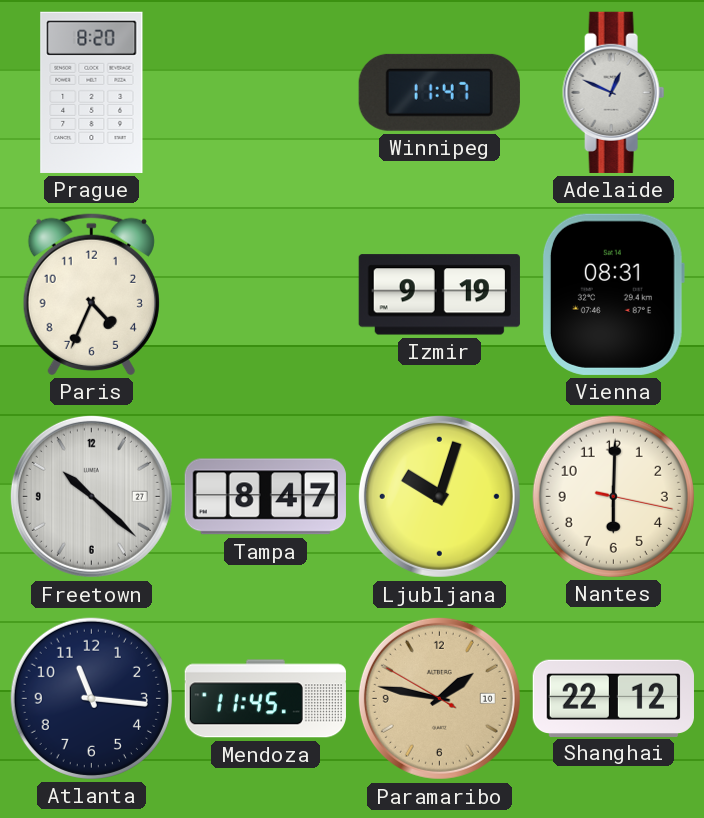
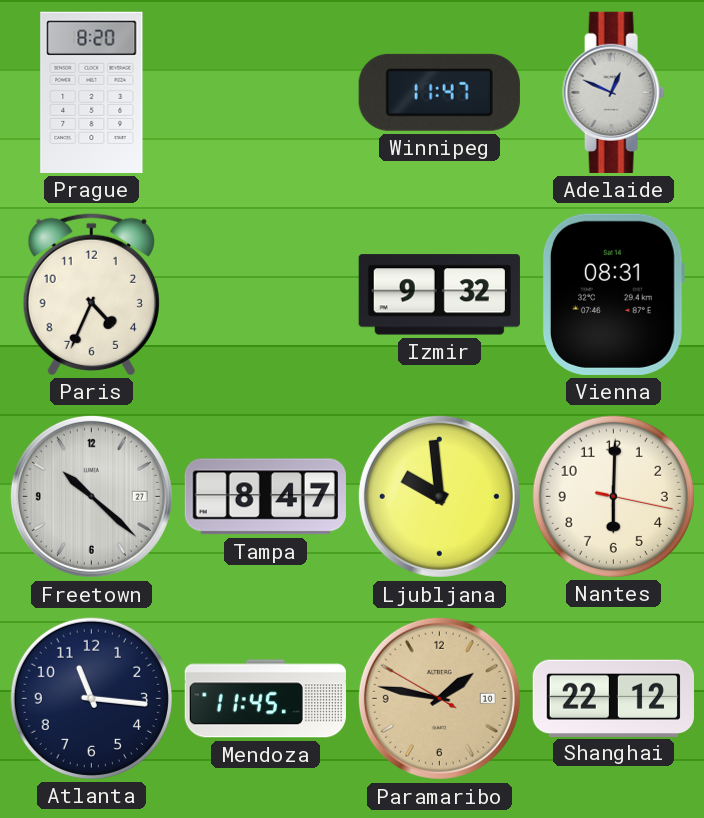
Izmir: 9:19 -> 9:32 (439, 295)
Ljubljana: 10:03 -> 9:59 (439, 496)
